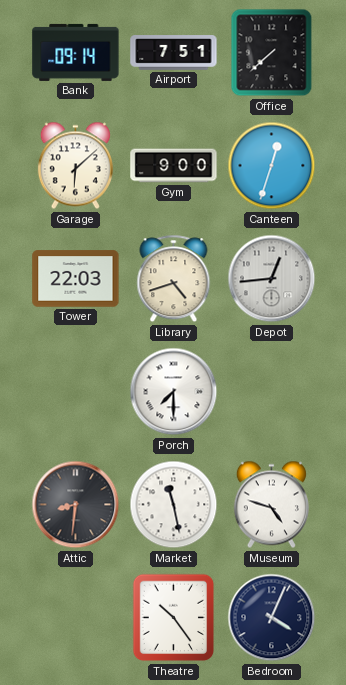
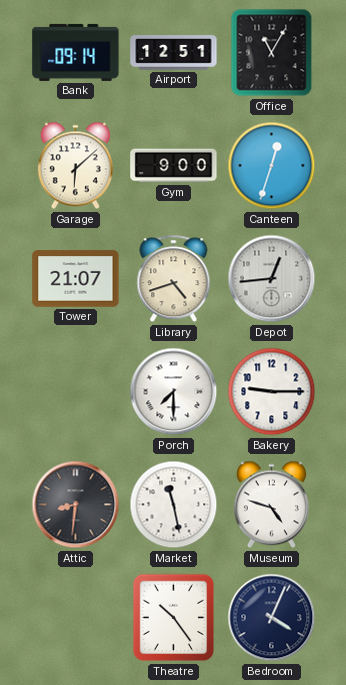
Airport: 7:51 -> 12:51 (174, 53)
Office: 7:38 -> 11:05 (272, 53)
Tower: 22:03 -> 21:07 (76, 279)
Bakery: none -> 9:15 (272, 392)
